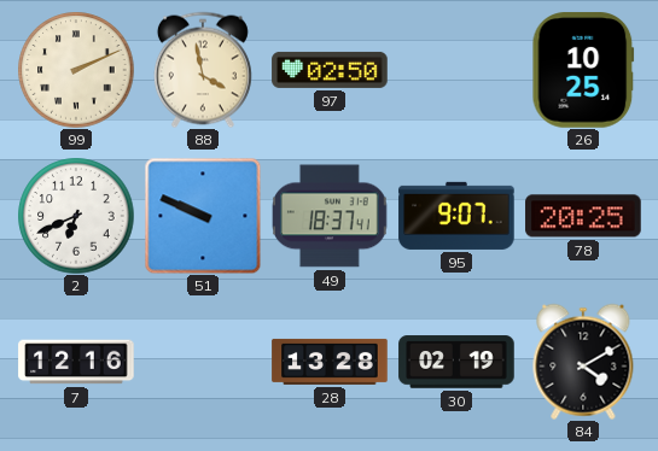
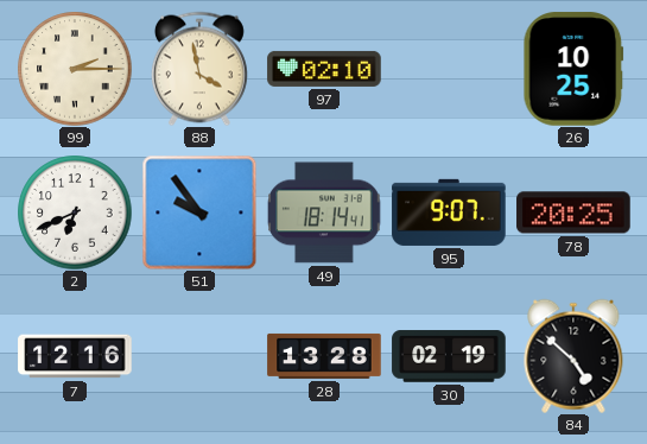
99: 2:11 -> 2:15 (75, 69)
97: 02:50 -> 02:10 (324, 69)
51: 9:49 -> 9:54 (199, 213)
49: 18:37 -> 18:14 (325, 213)
84: 4:10 -> 4:52 (573, 356)
